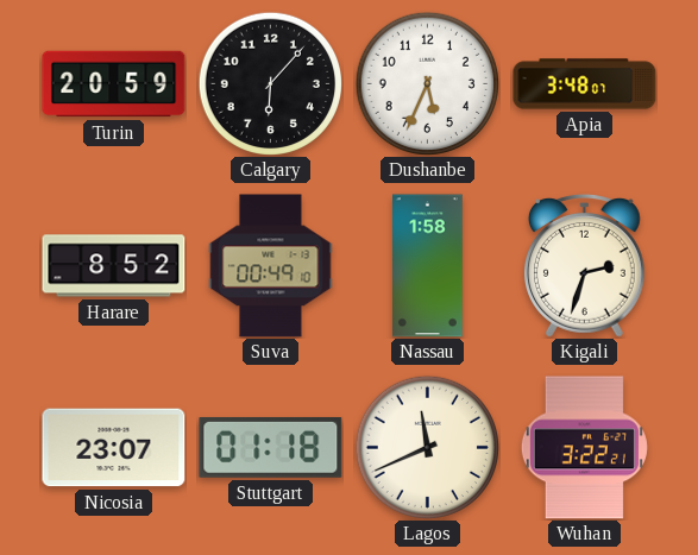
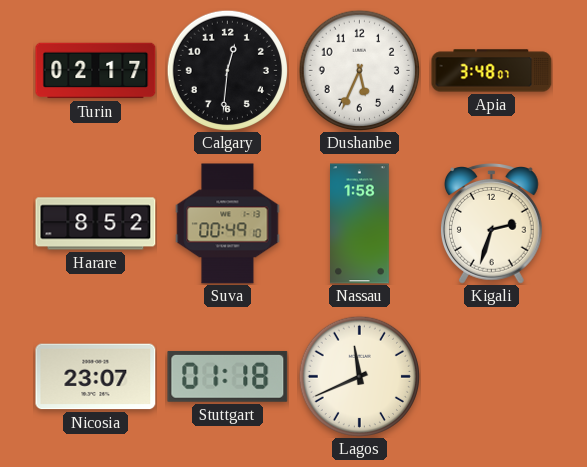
Turin: 20:59 -> 02:17 (96, 71)
Calgary: 6:07 -> 12:31 (227, 70)
Wuhan: 3:22 -> none (584, 448)
